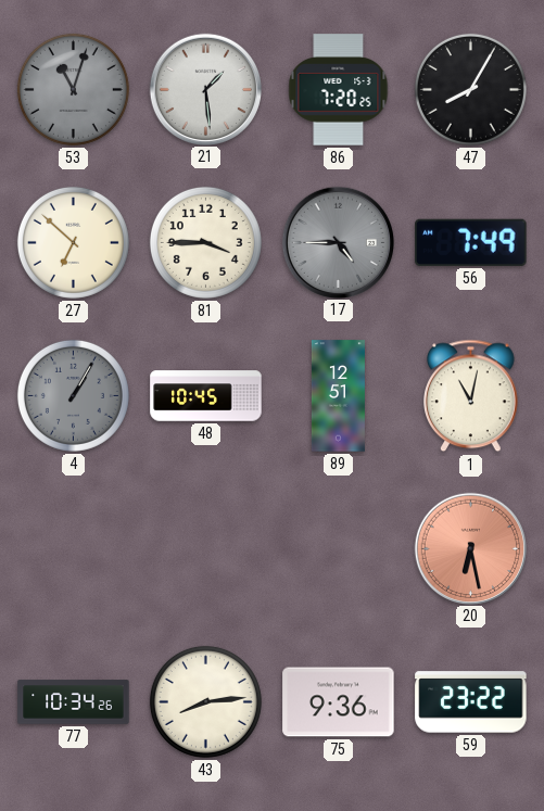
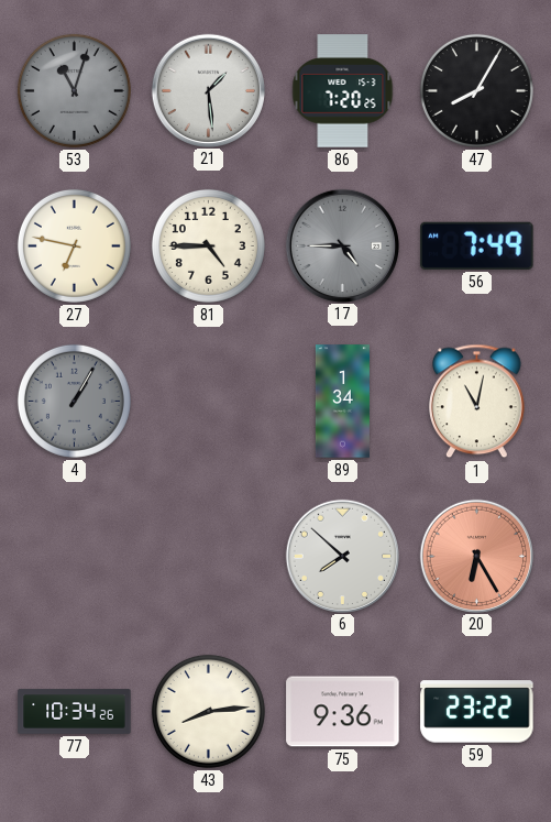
27: 6:52 -> 6:47 (74, 245)
81: 3:45 -> 4:45 (208, 245)
48: 10:45 -> none (206, 396)
89: 12:51 -> 1:34 (342, 402)
6: none -> 7:52 (342, 556)
20: 6:28 -> 6:25 (476, 556)
